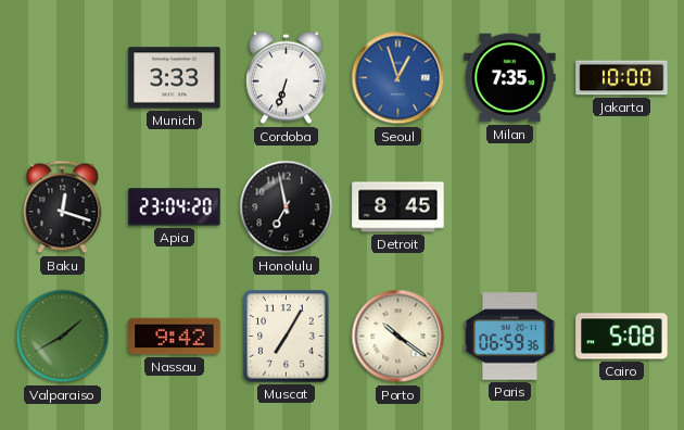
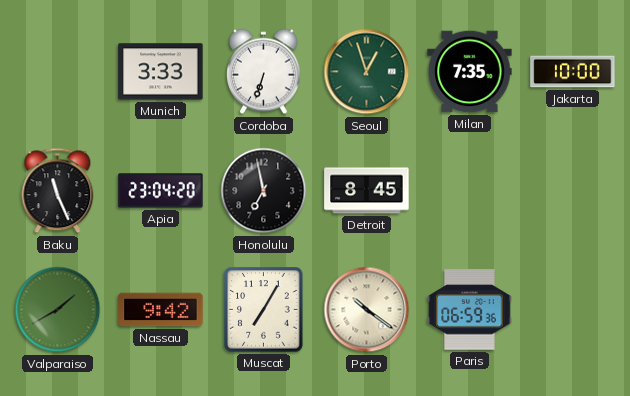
Seoul dial: blue -> green (367, 72)
Baku: 12:18 -> 11:26 (58, 191)
Cairo: 5:08 -> none (622, 337)
